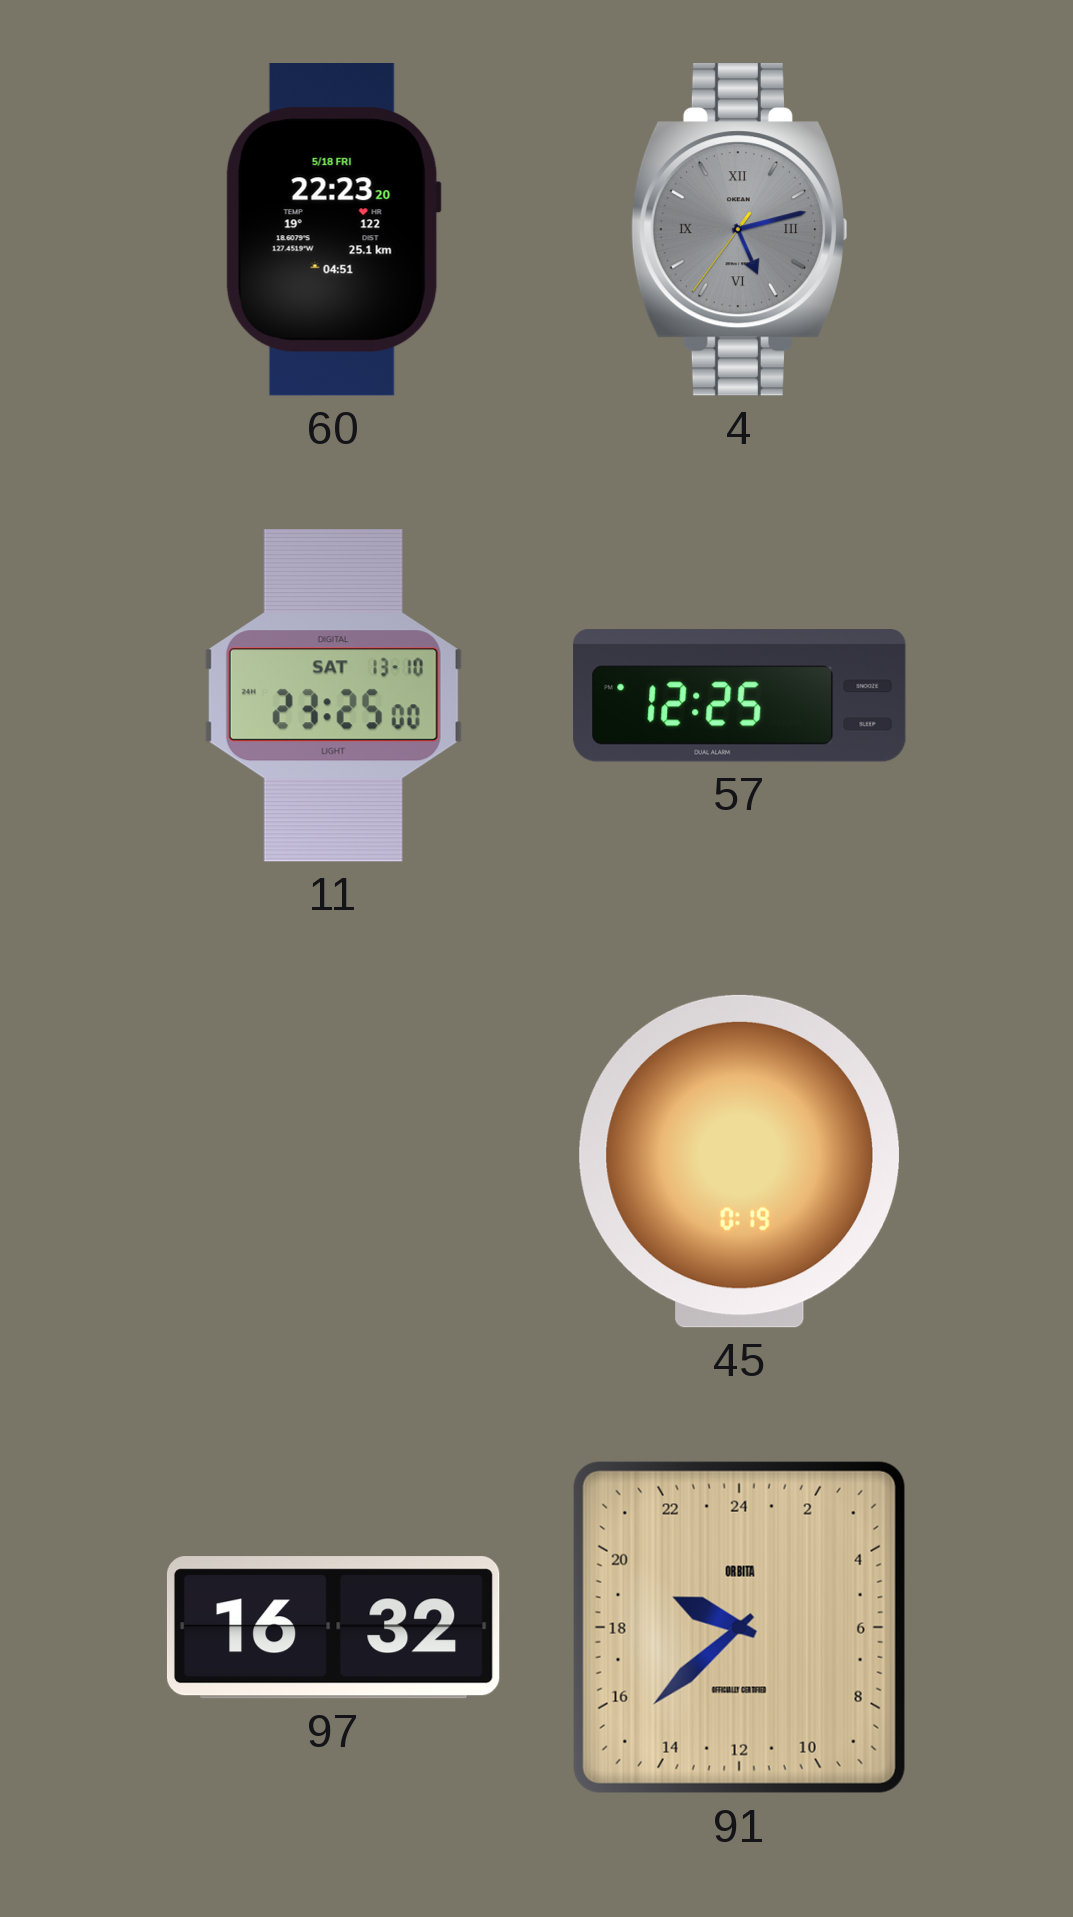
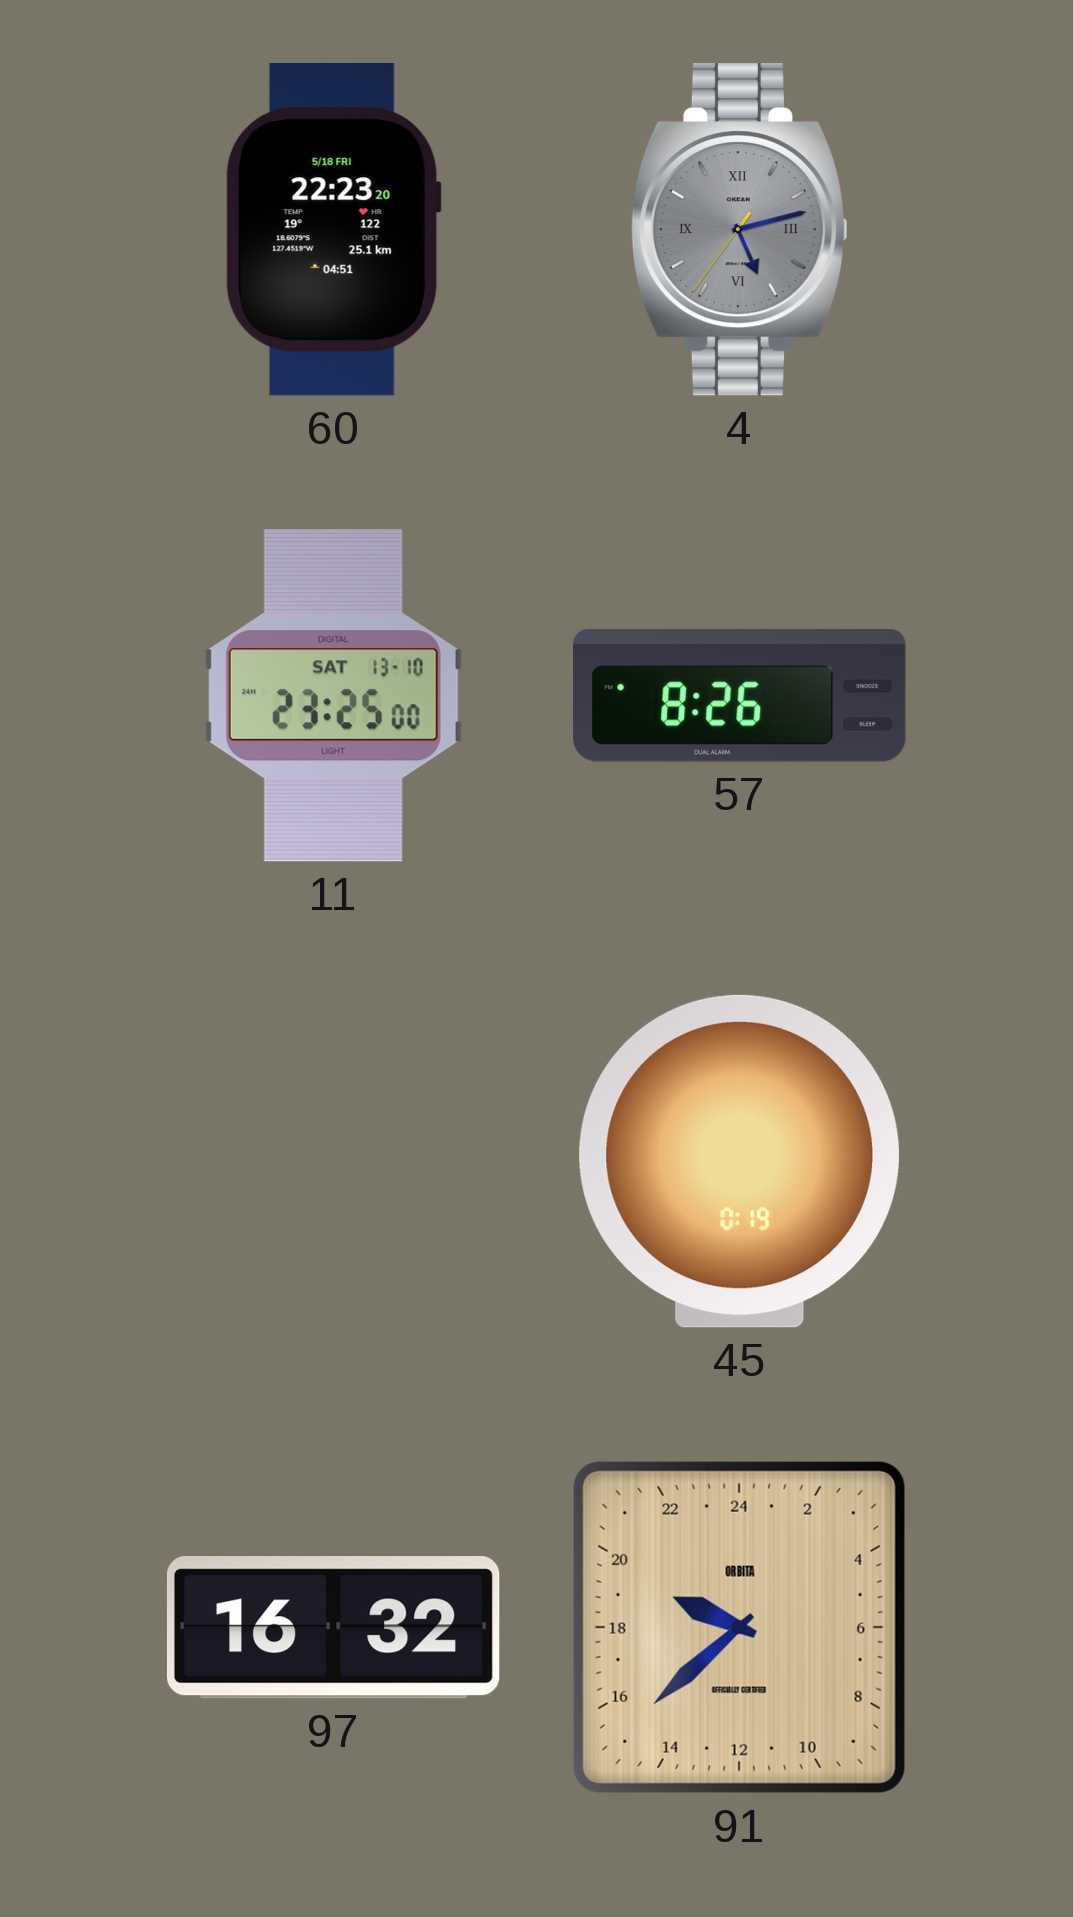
57: 12:25 -> 8:26 (740, 696)
